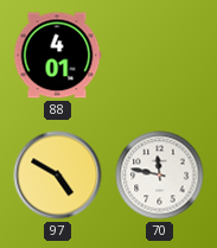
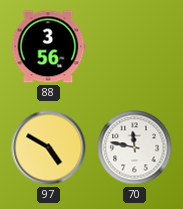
88: 4:01 -> 3:56 (48, 47)
